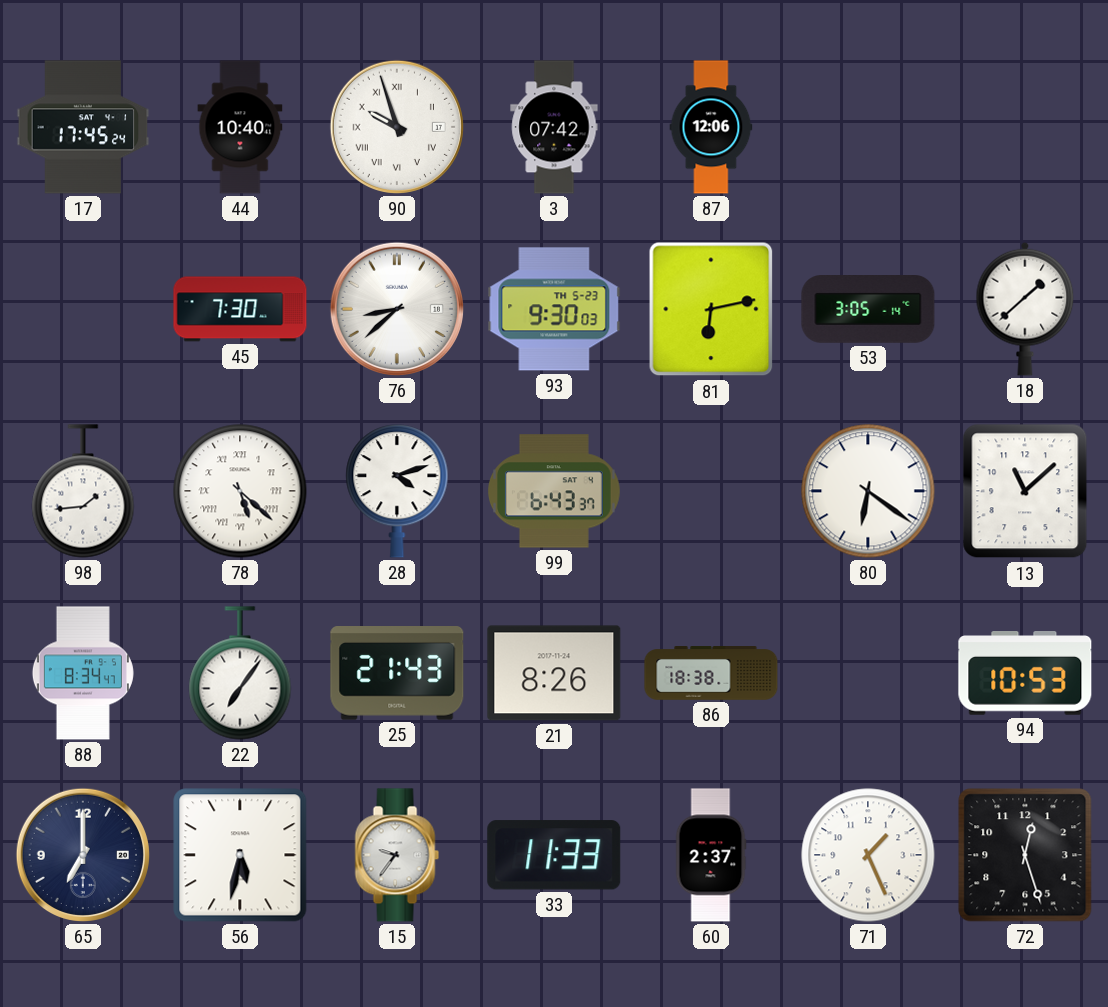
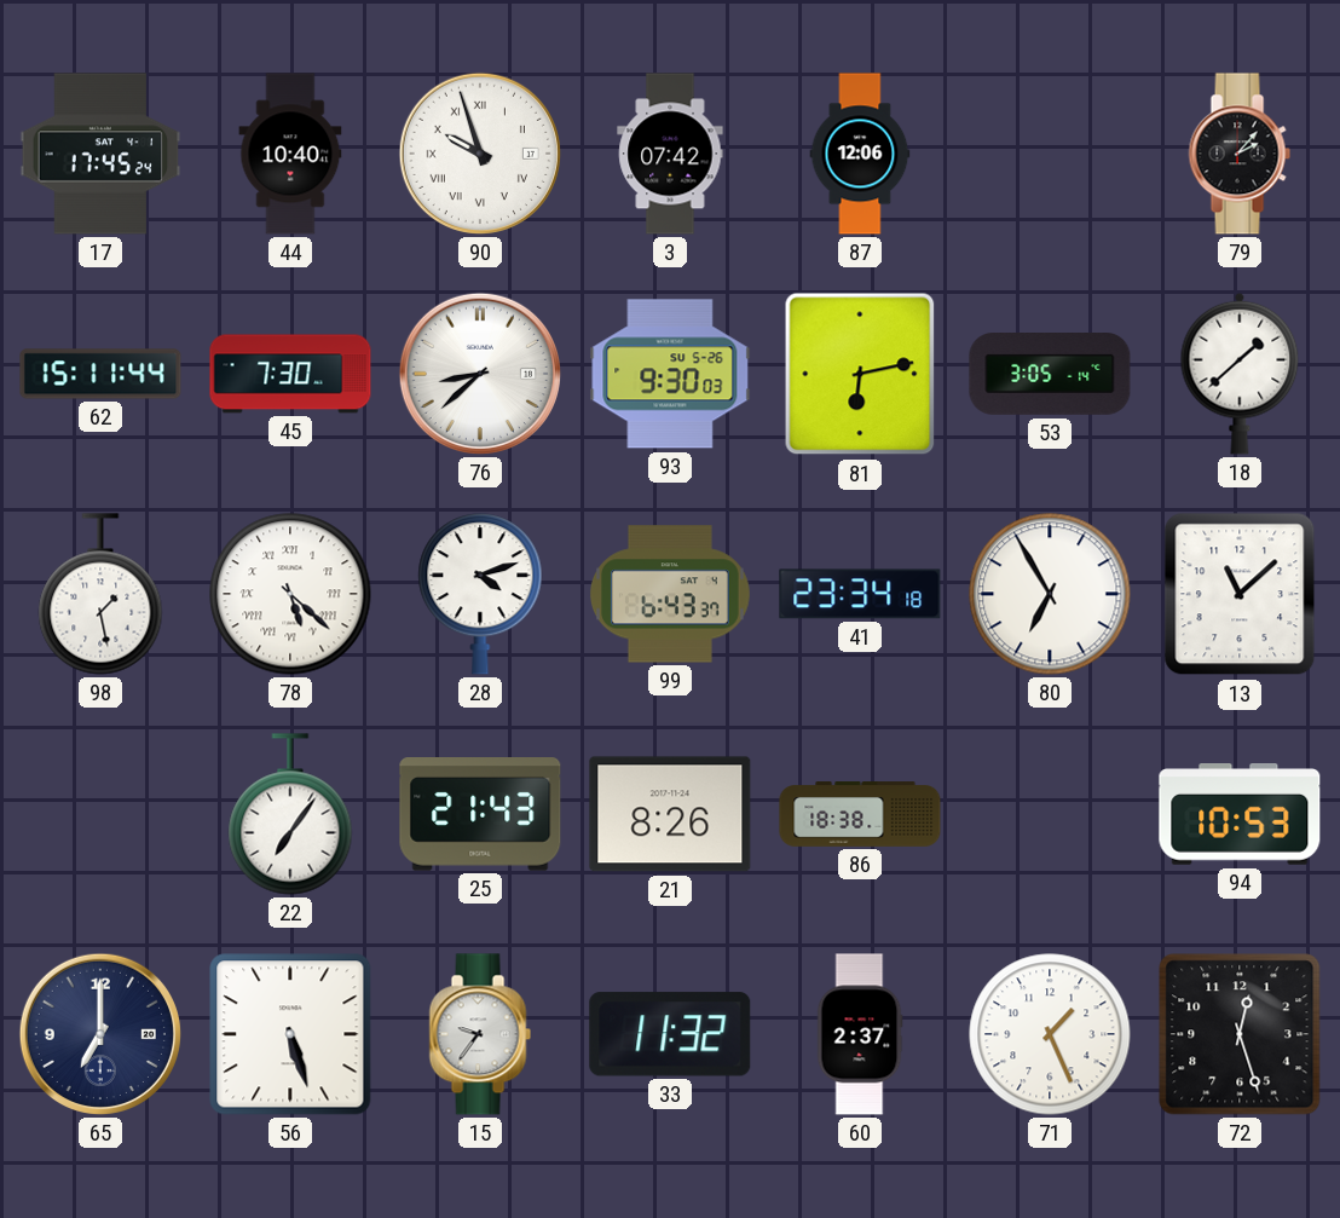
79: none -> 2:07 (1240, 154)
62: none -> 15:11 (100, 374)
93 date: TH 5-23 -> SU 5-26 (670, 374)
98: 1:44 -> 1:28 (100, 594)
41: none -> 23:34 (860, 594)
80: 6:21 -> 6:55 (1050, 594)
88: 8:34 -> none (83, 673)
56: 5:32 -> 5:27 (290, 1034)
33: 11:33 -> 11:32 (670, 1034)
